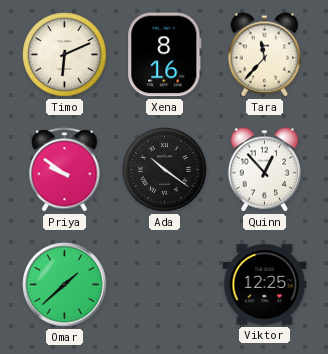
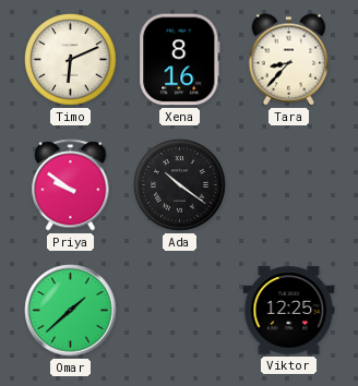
Tara: 11:37 -> 8:37 (289, 60)
Quinn: 12:53 -> none (265, 170)
